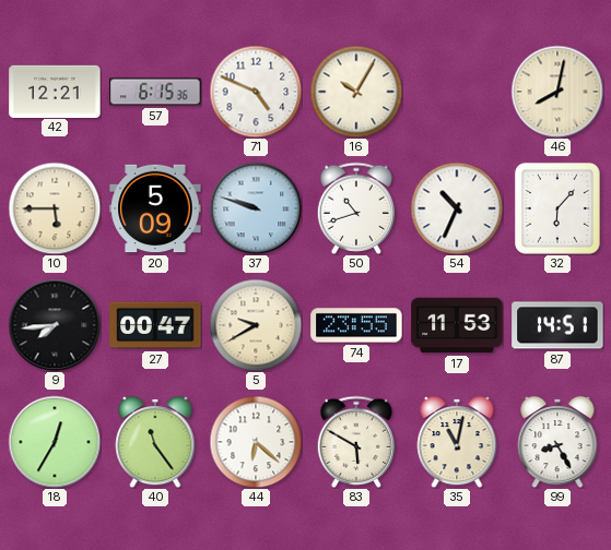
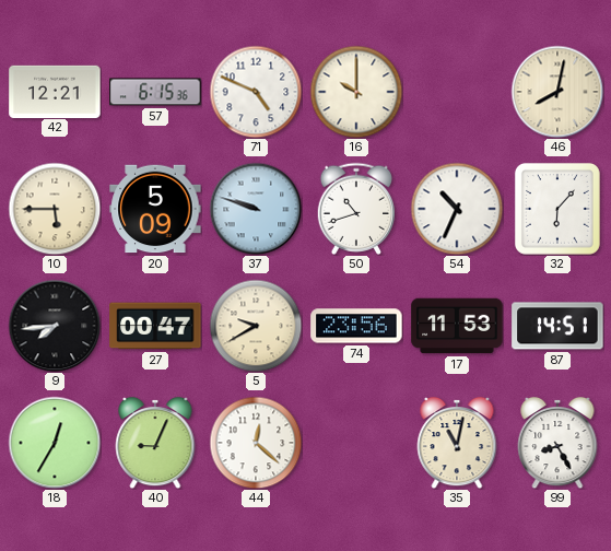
16: 10:05 -> 10:00 (356, 92)
74: 23:55 -> 23:56 (356, 326)
40: 11:24 -> 9:04 (155, 443)
44: 6:22 -> 12:22 (256, 443)
83: 5:50 -> none (356, 442)
